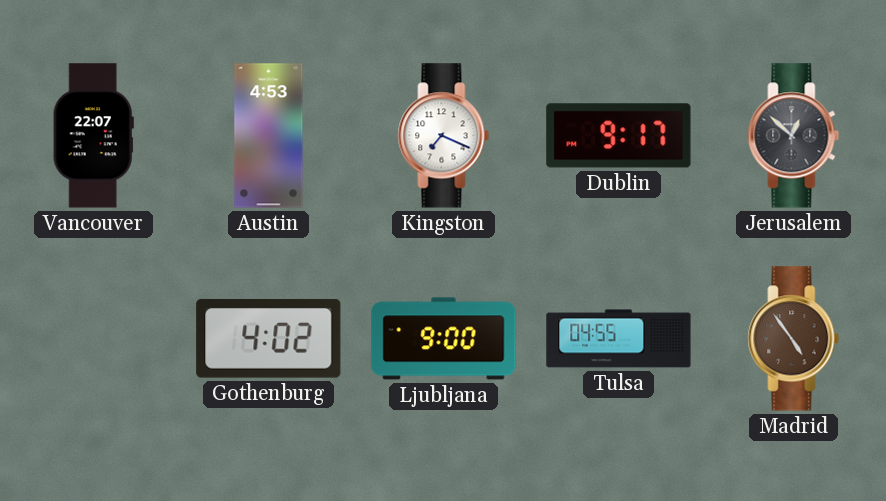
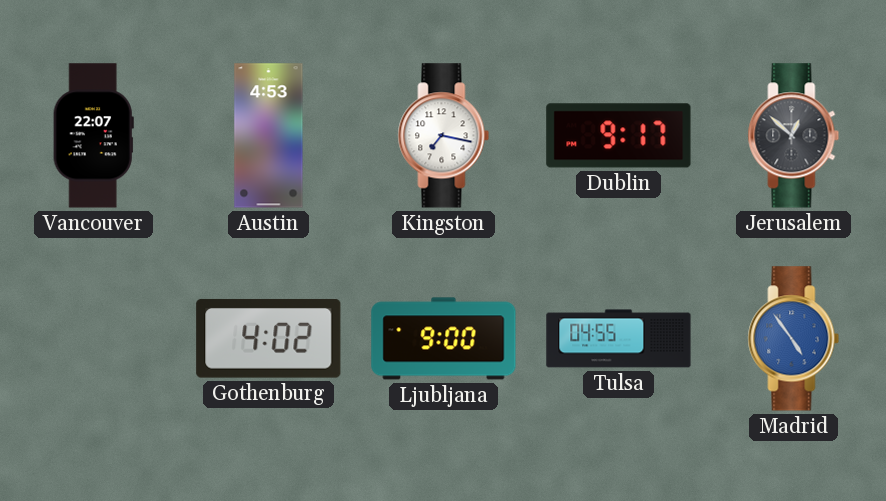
Kingston: 7:19 -> 7:17 (444, 136)
Madrid dial: brown -> blue (794, 339)
